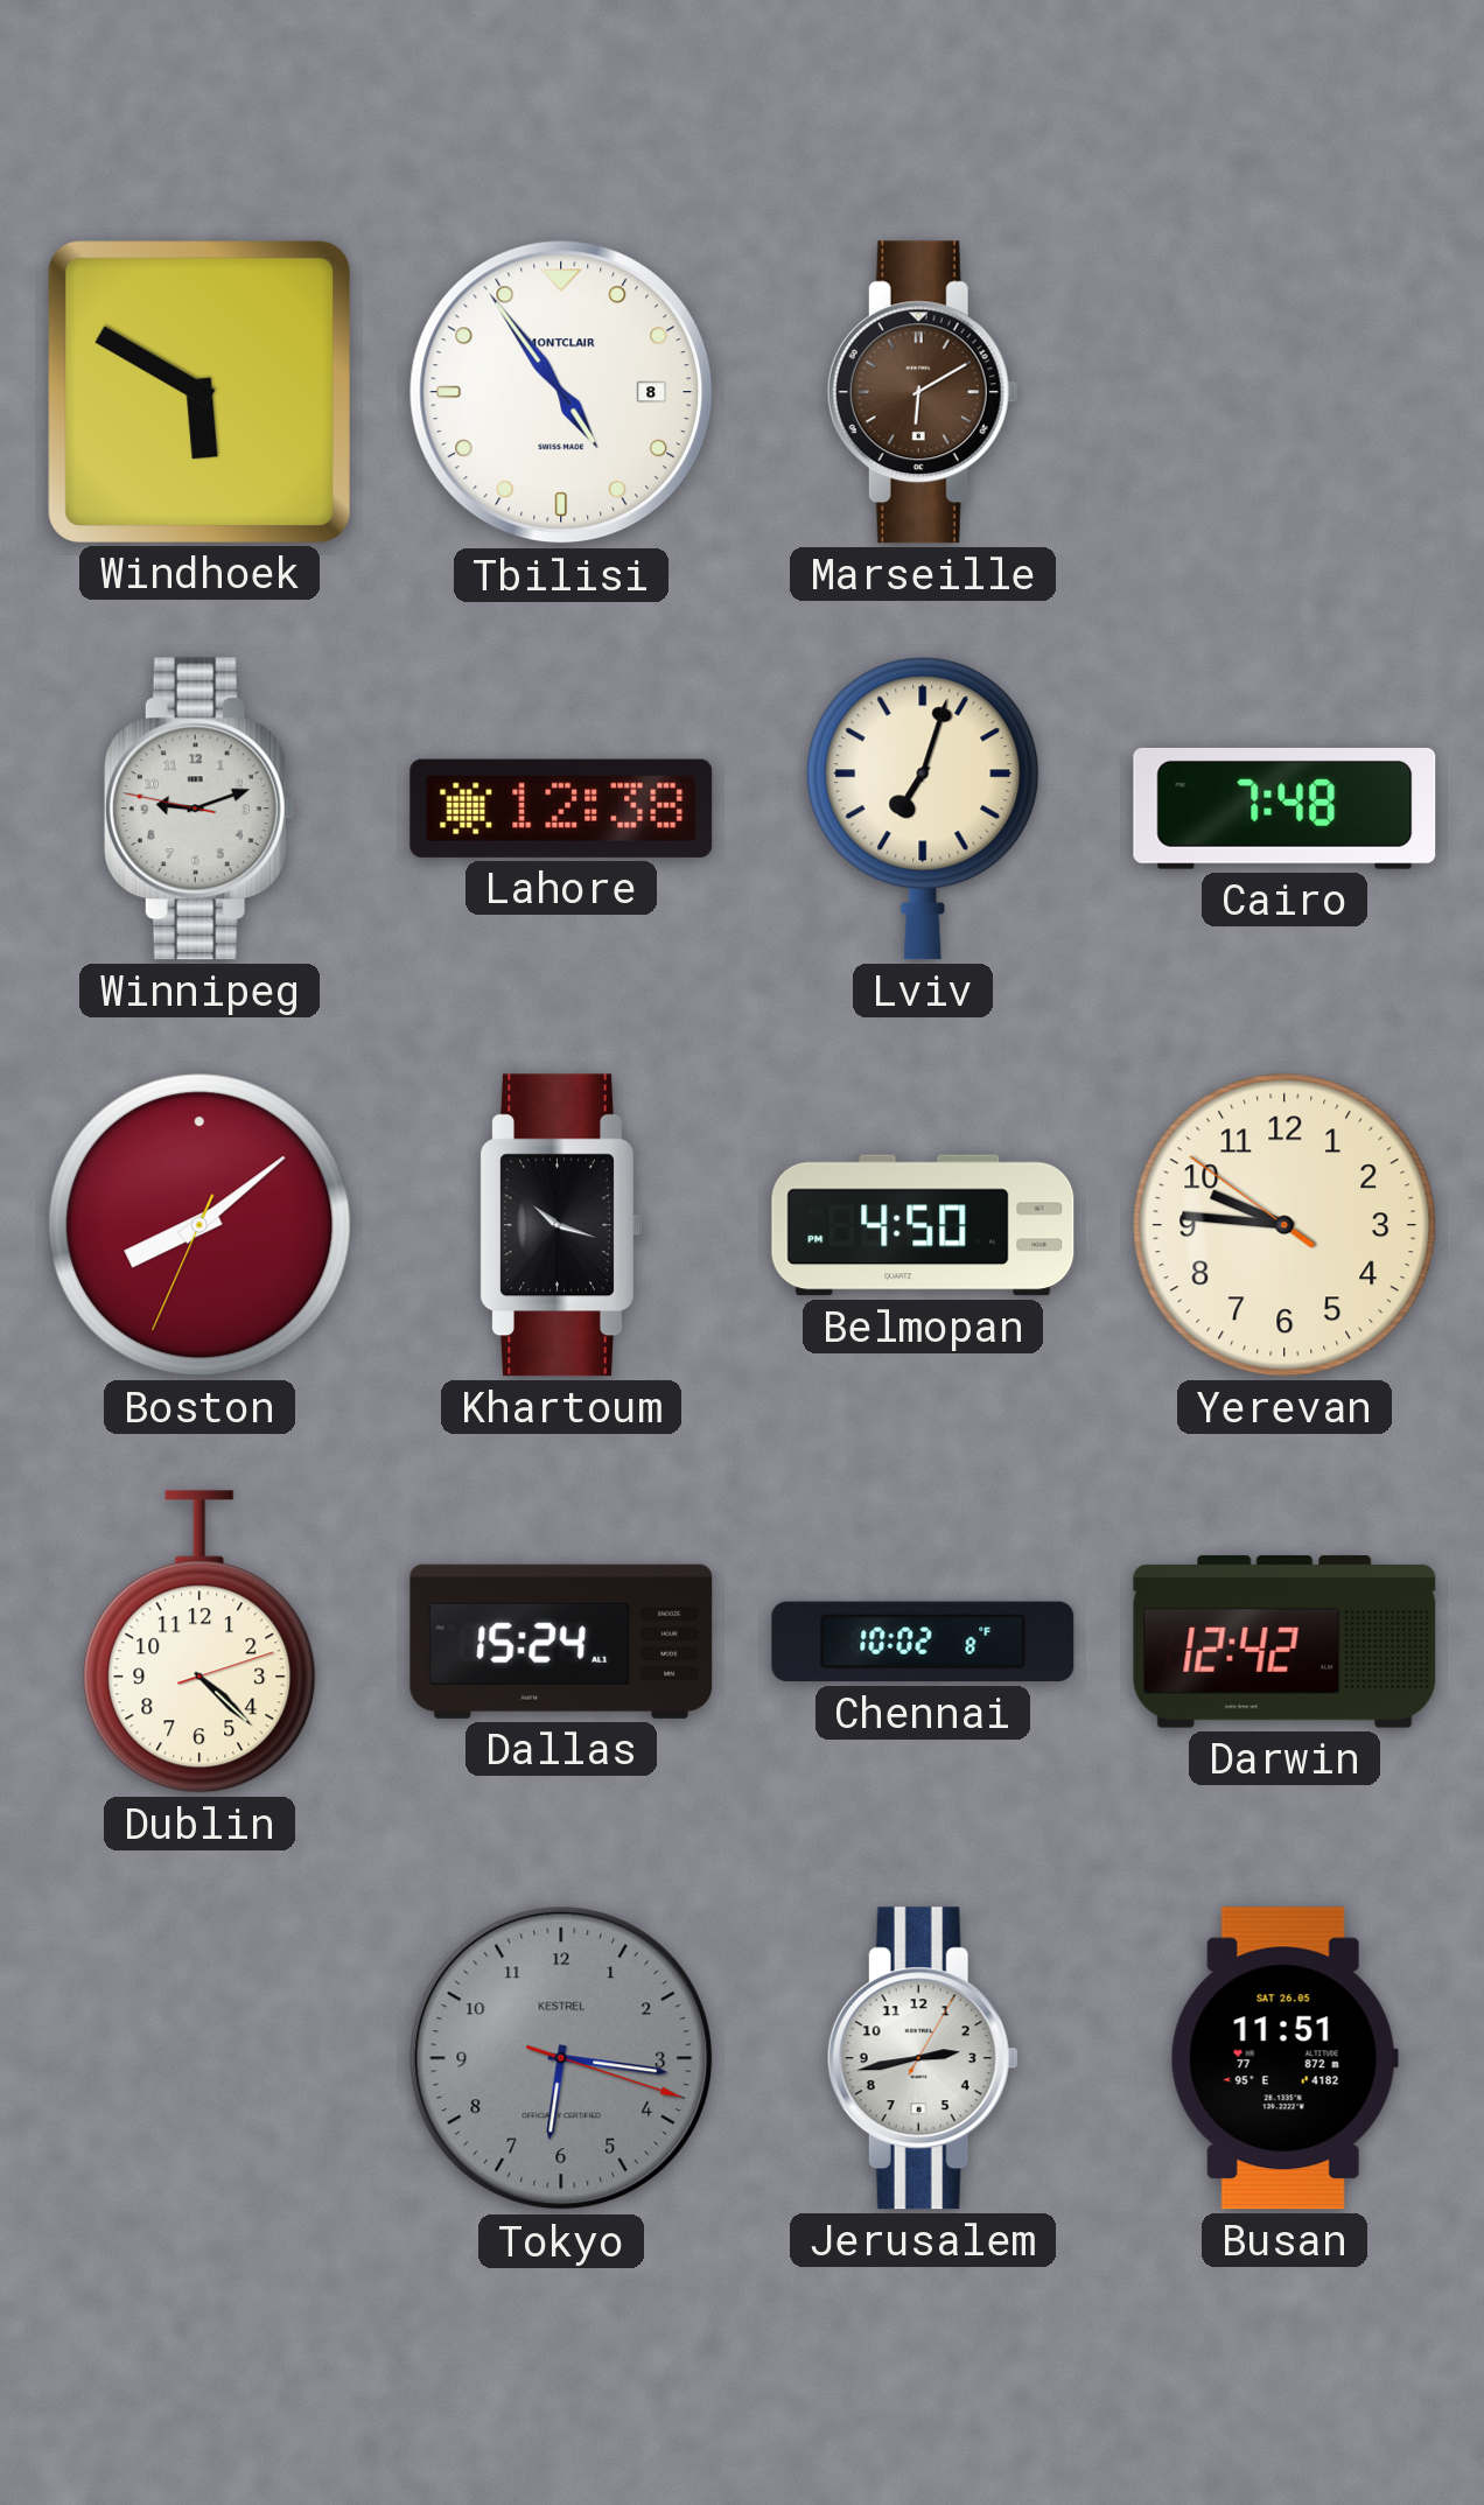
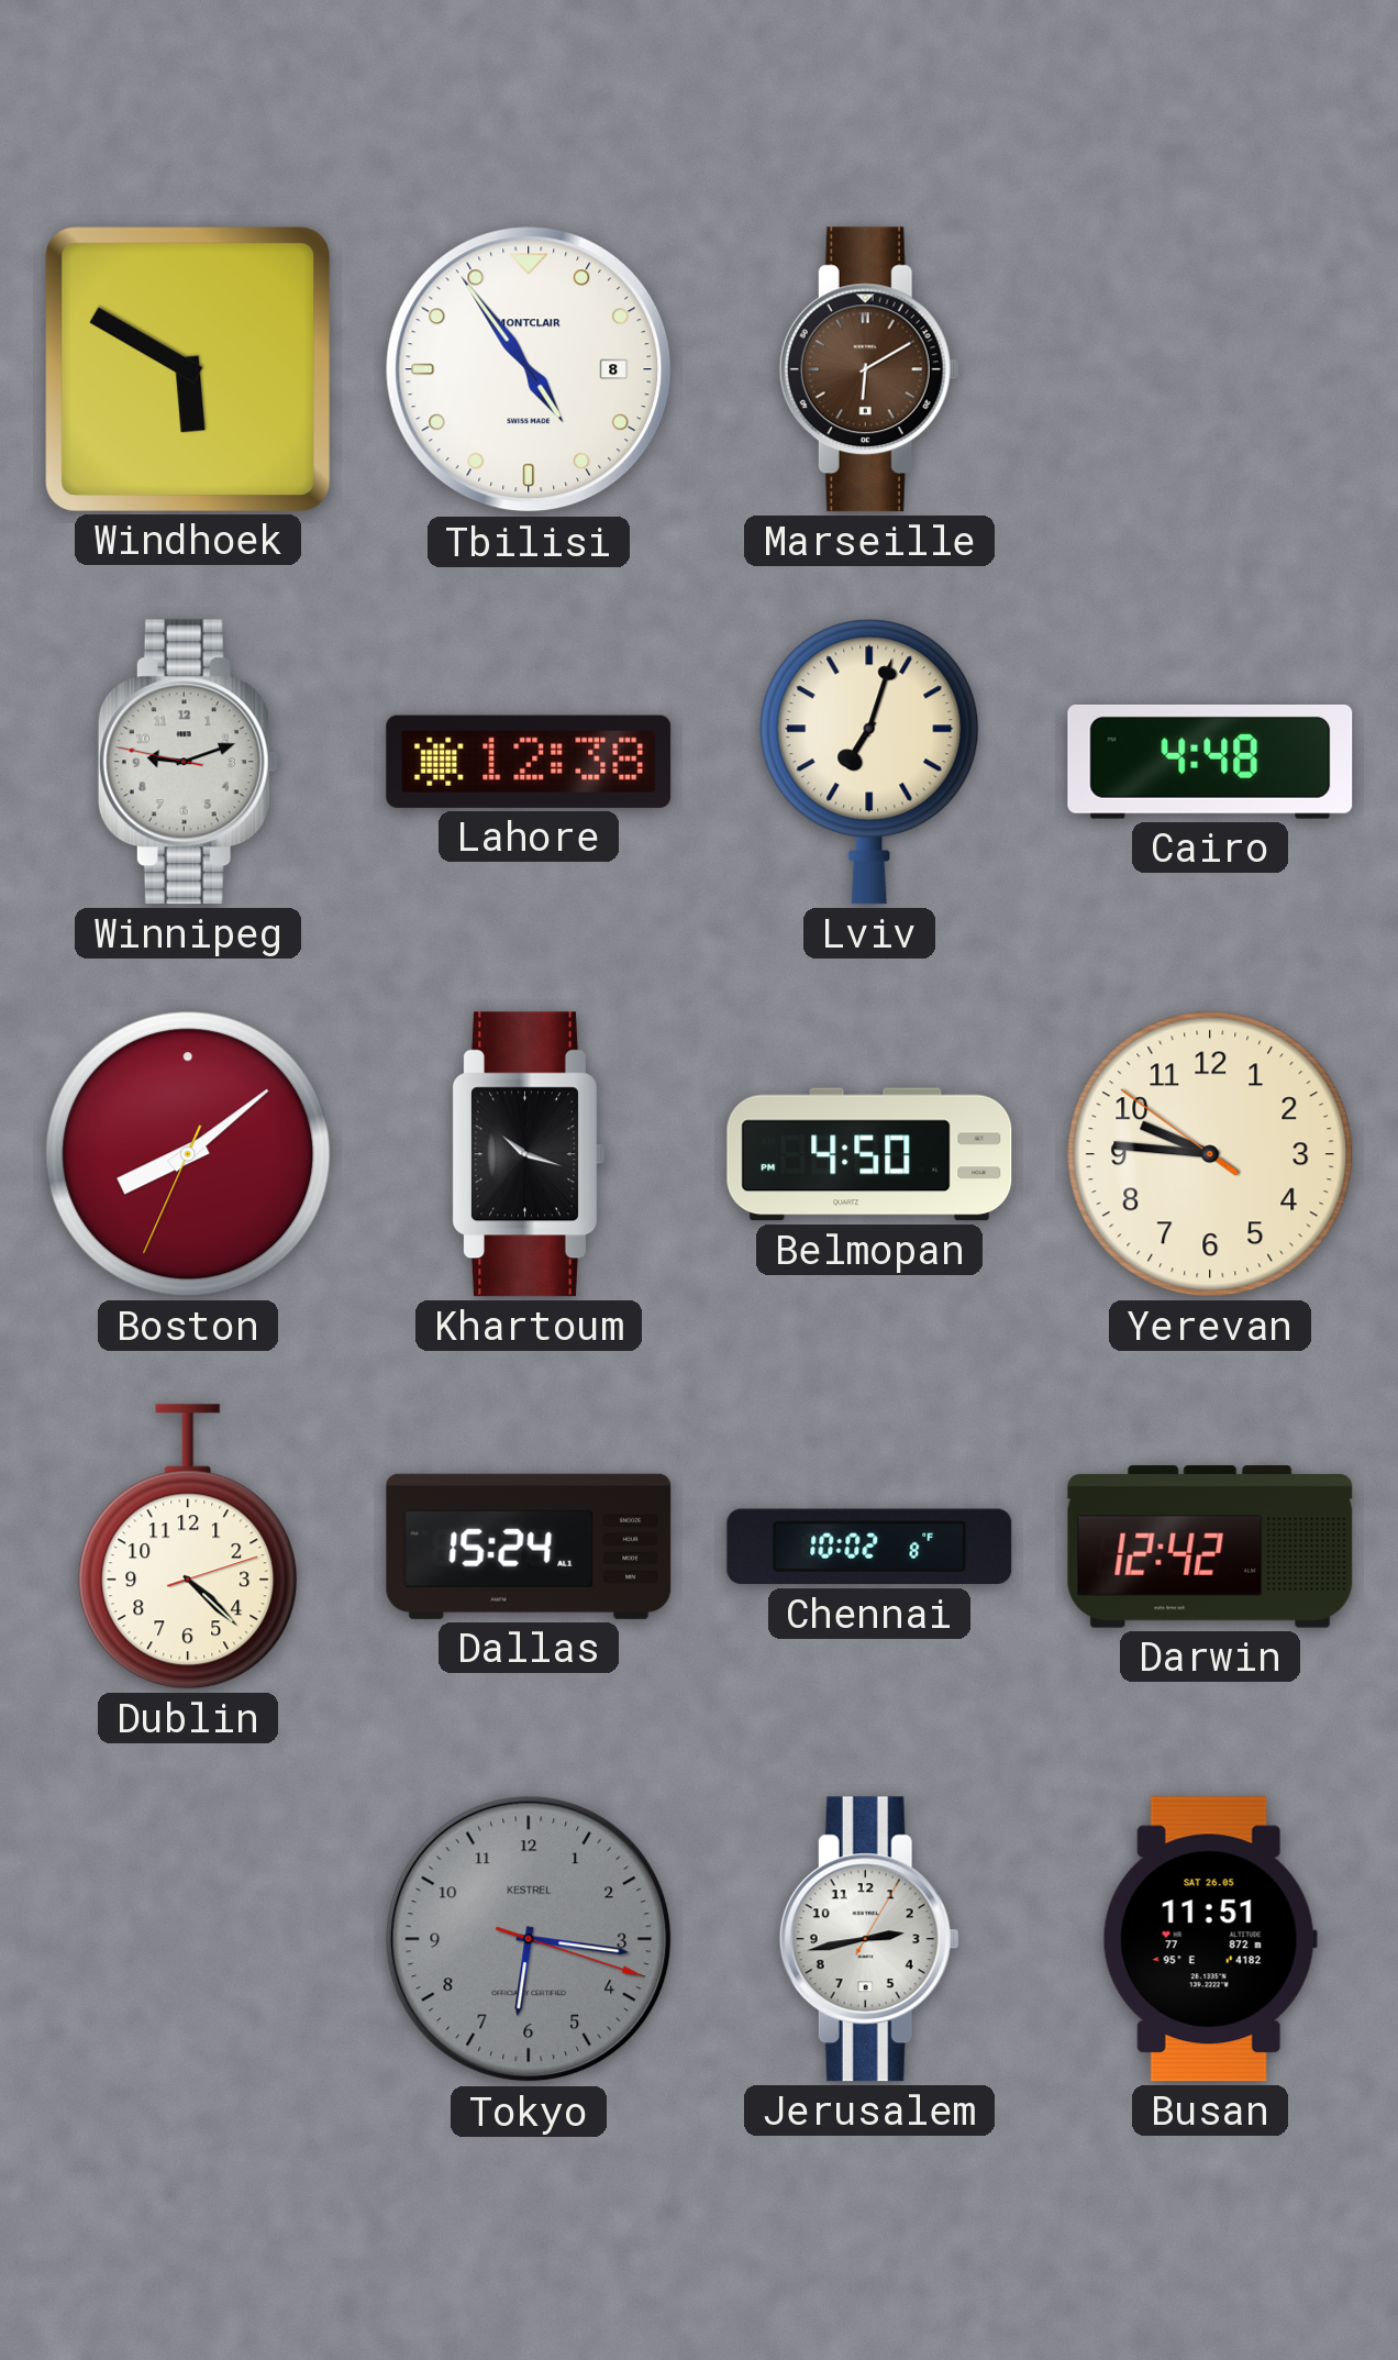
Cairo: 7:48 -> 4:48 (1210, 762)
